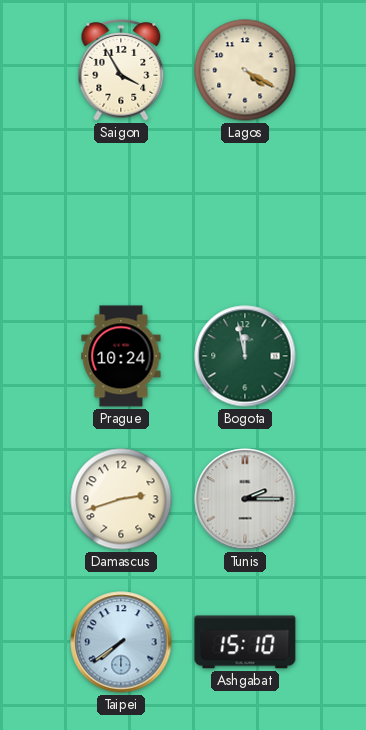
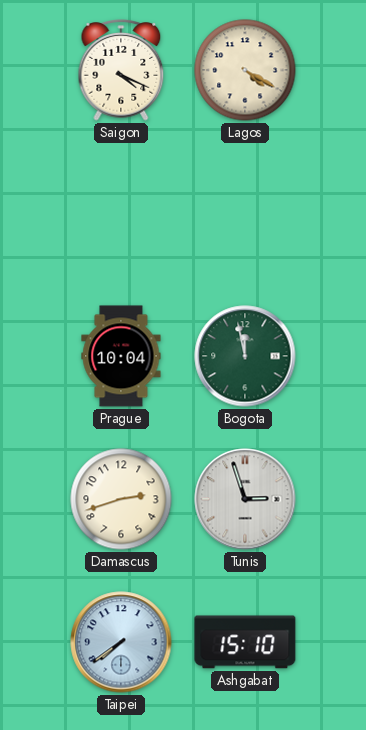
Saigon: 3:55 -> 4:19 (121, 70)
Prague: 10:24 -> 10:04 (121, 356)
Tunis: 2:15 -> 2:57 (245, 499)
